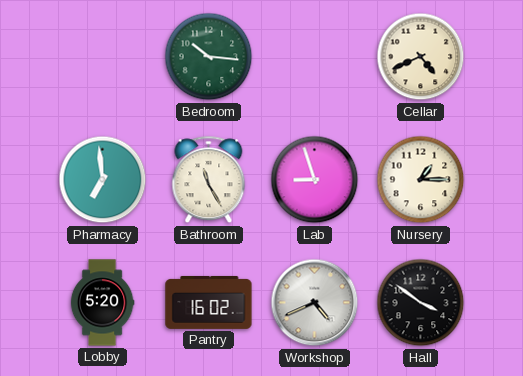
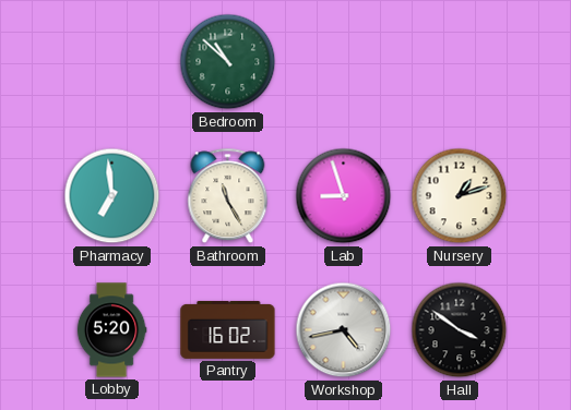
Bedroom: 10:16 -> 10:52 (228, 62)
Cellar: 4:41 -> none (421, 57)
Nursery: 1:15 -> 1:12 (460, 196)
Workshop: 4:41 -> 4:43 (344, 330)
